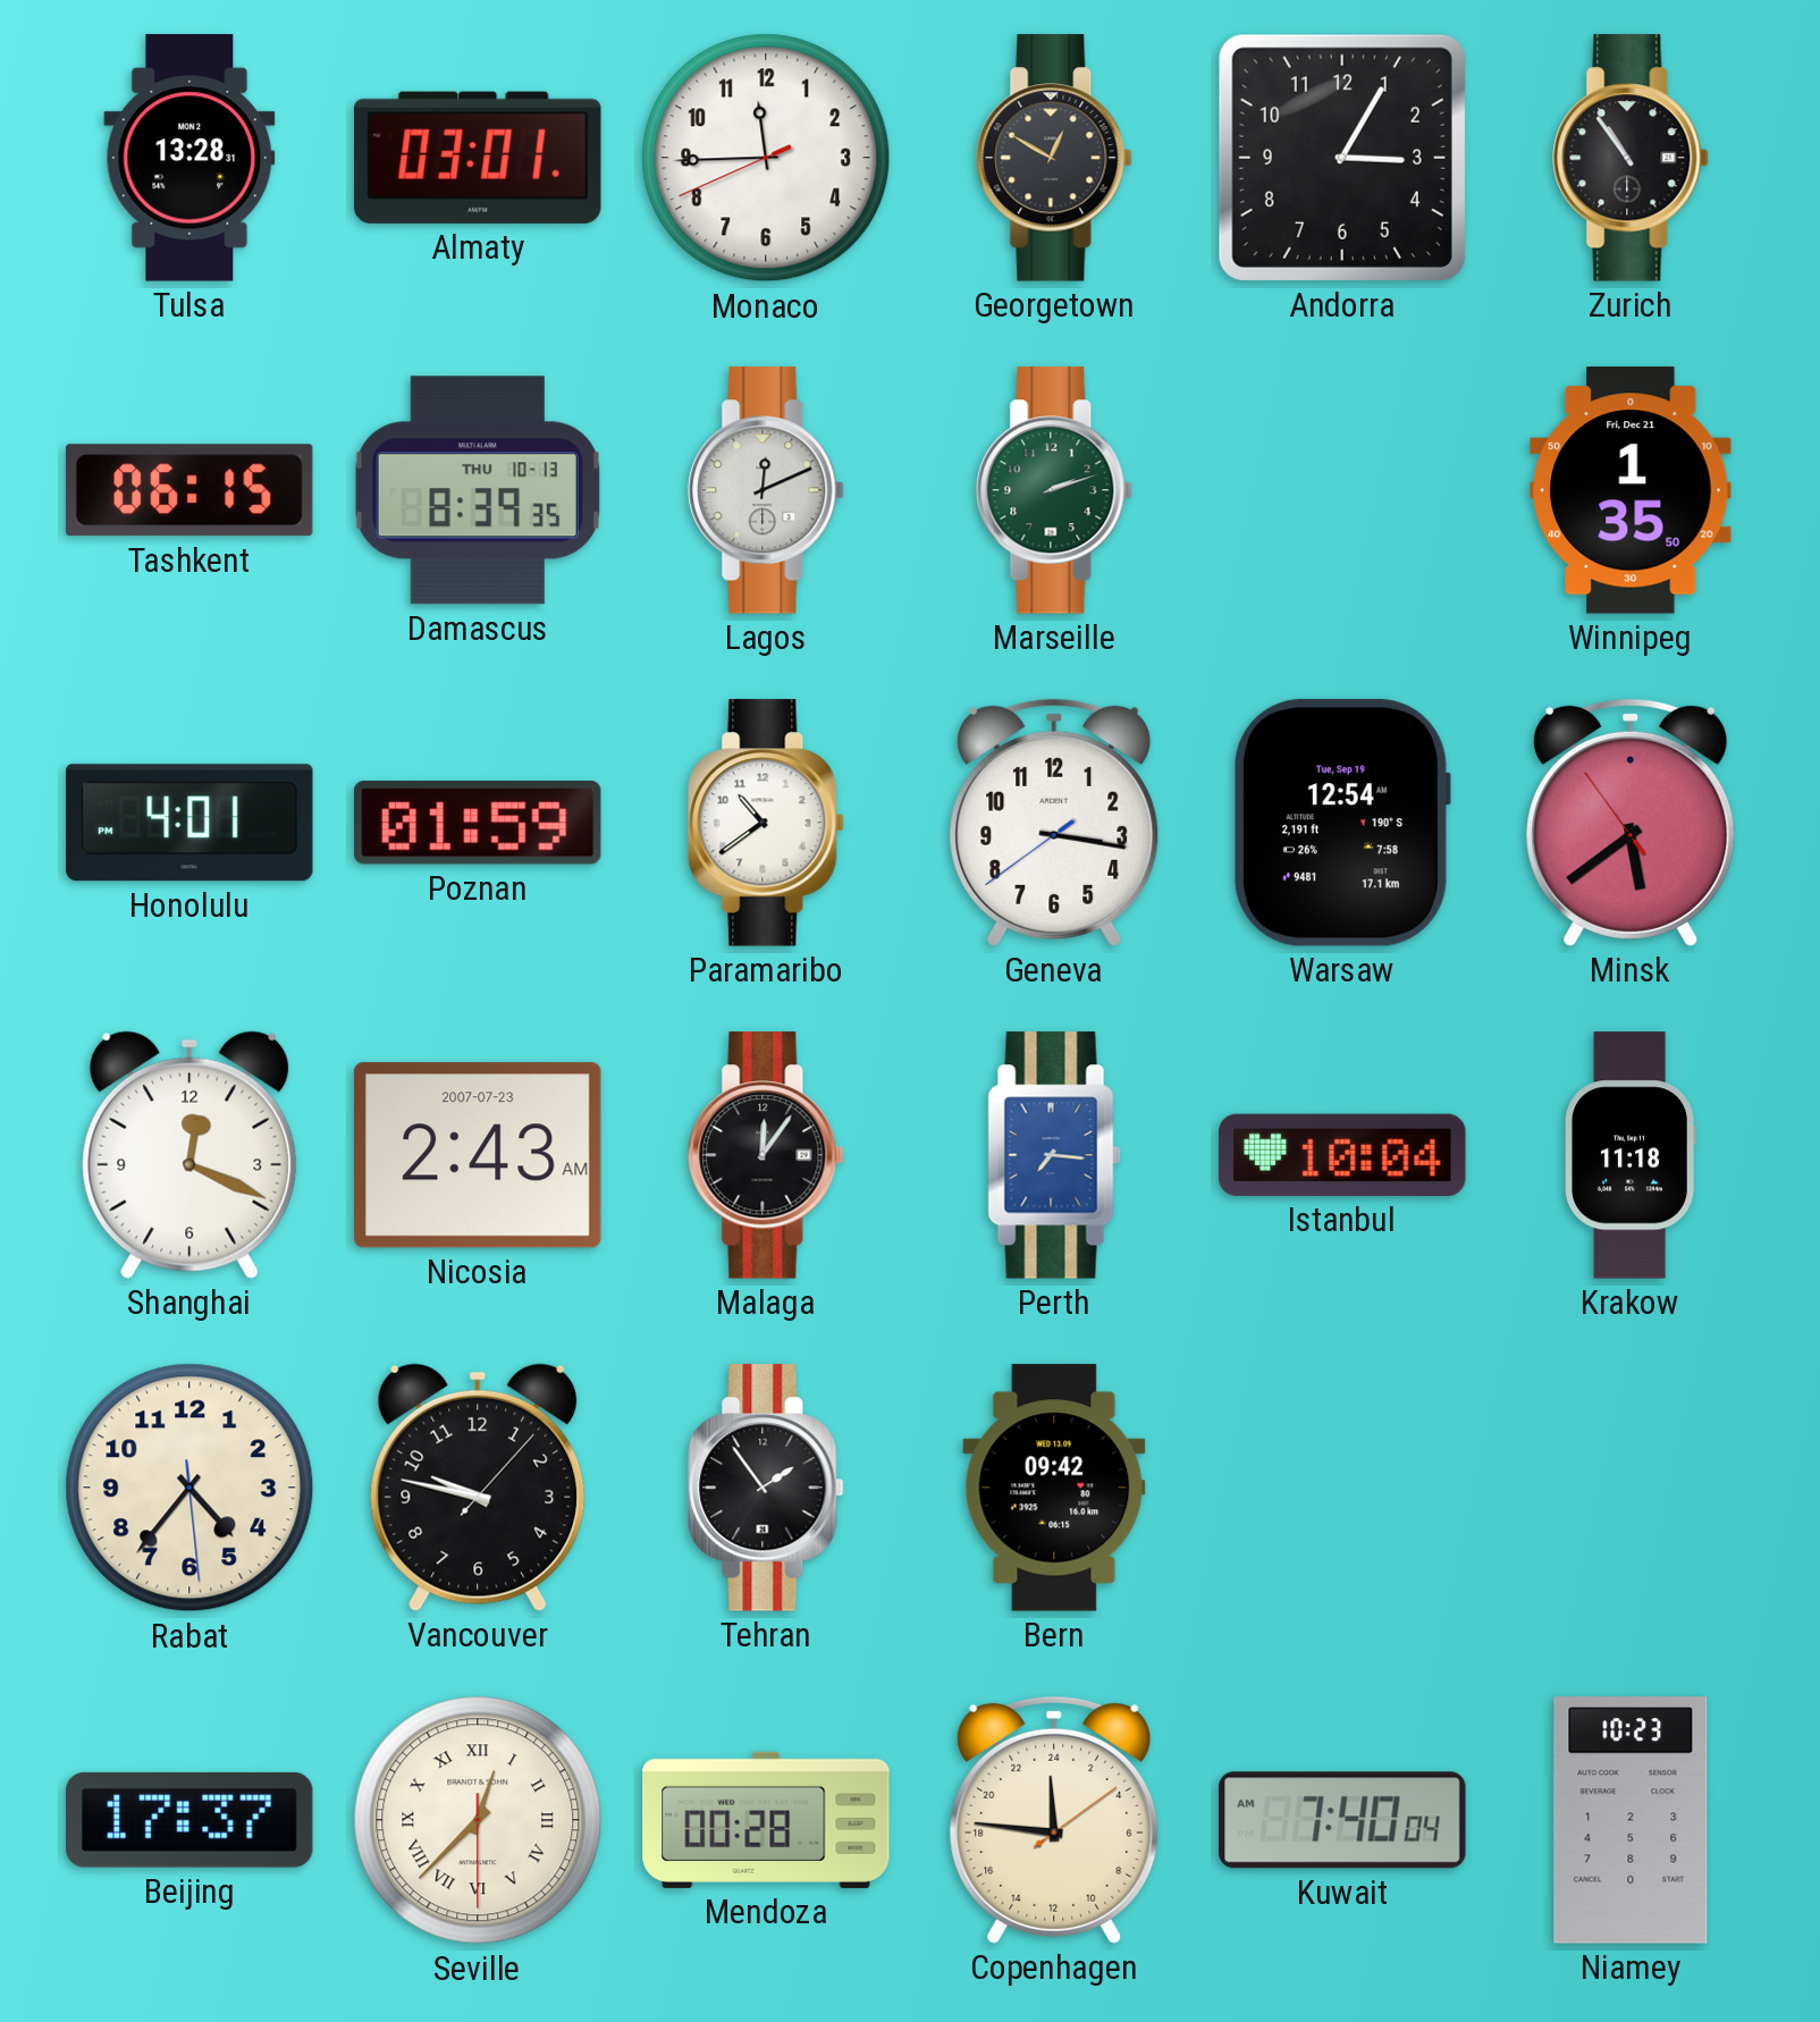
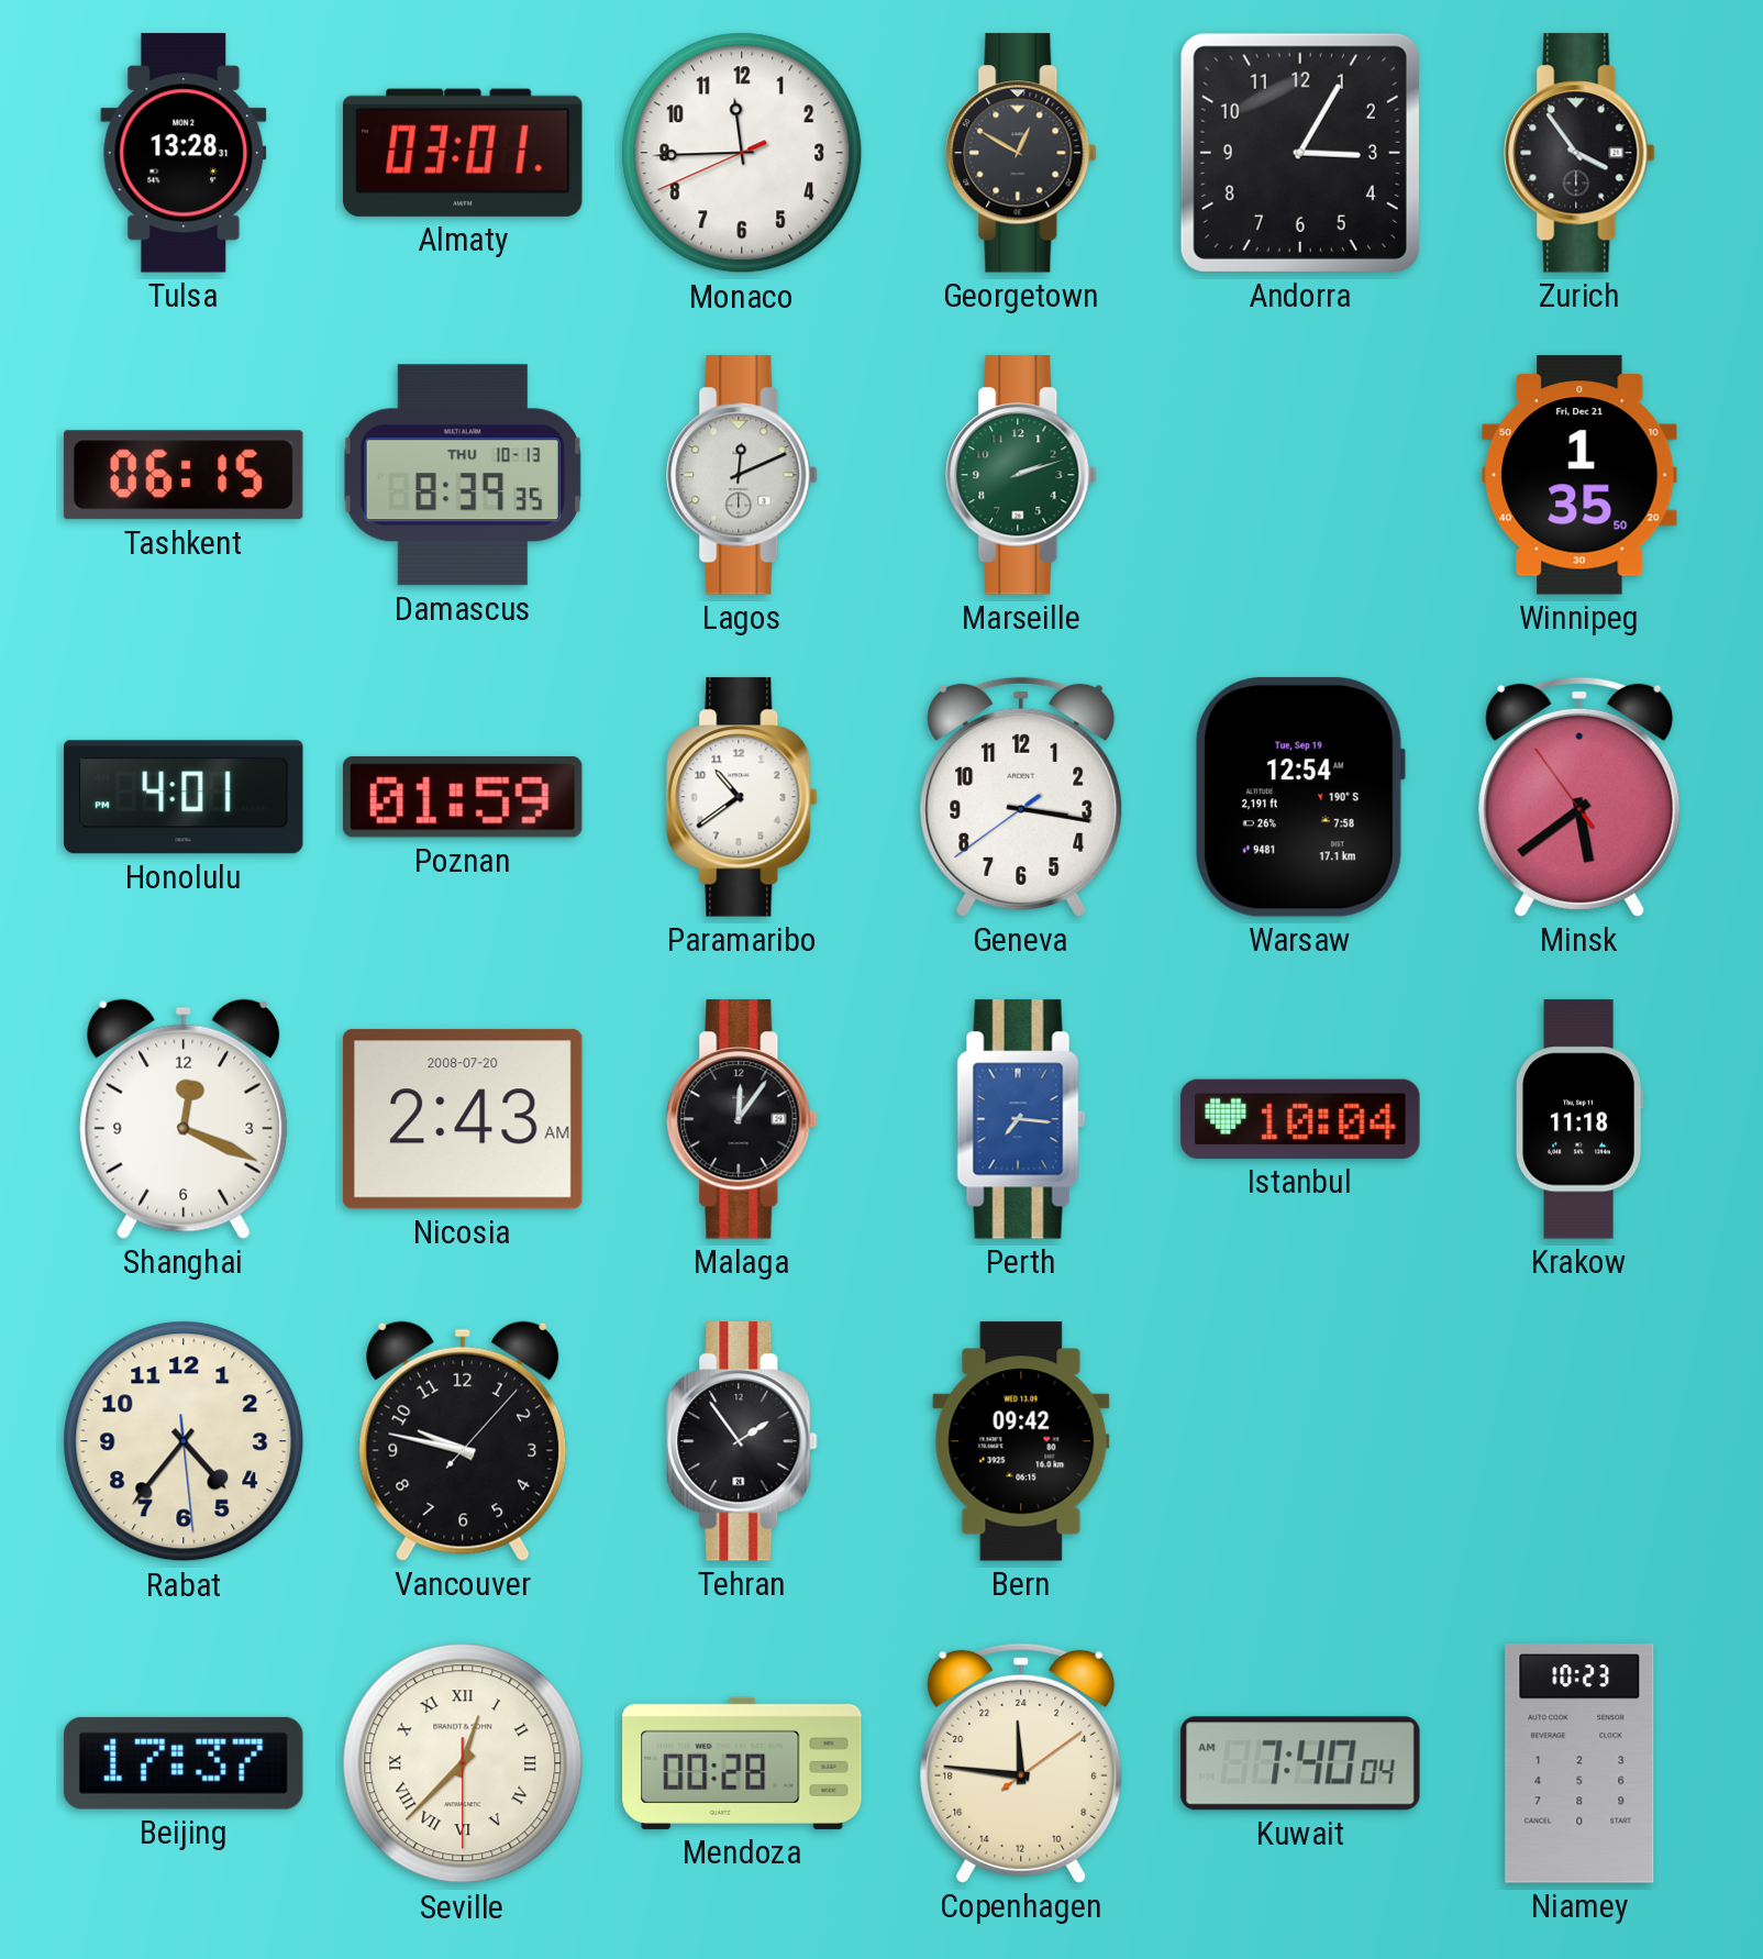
Zurich: 10:54 -> 3:54 (1579, 153)
Nicosia date: 2007-07-23 -> 2008-07-20 (463, 1119)
